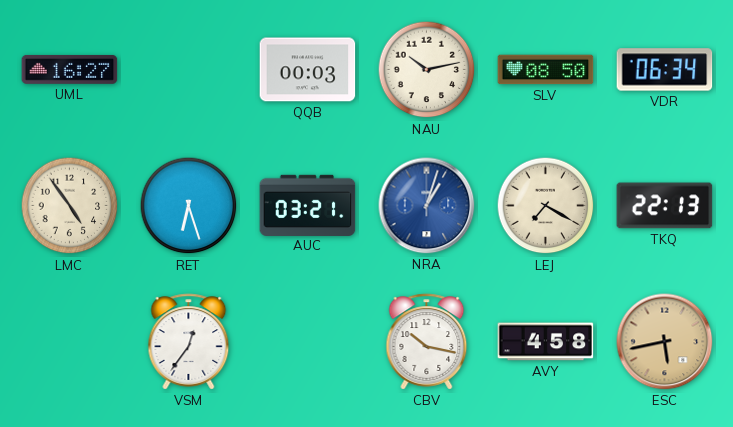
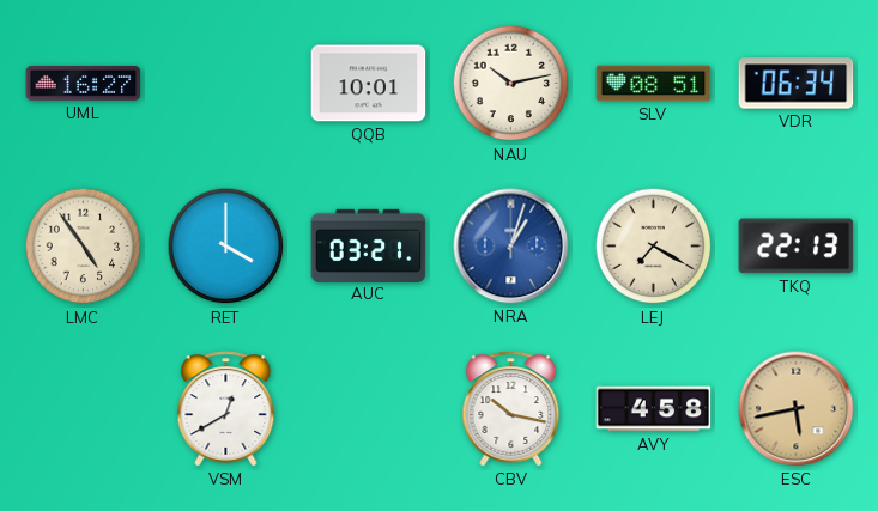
QQB: 00:03 -> 10:01 (369, 84)
SLV: 08:50 -> 08:51 (654, 84)
RET: 6:27 -> 4:00 (226, 247)
VSM: 12:36 -> 12:40 (226, 409)
